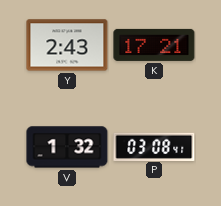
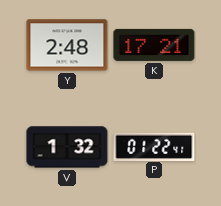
Y: 2:43 -> 2:48 (67, 45)
P: 03:08 -> 01:22 (154, 146)
